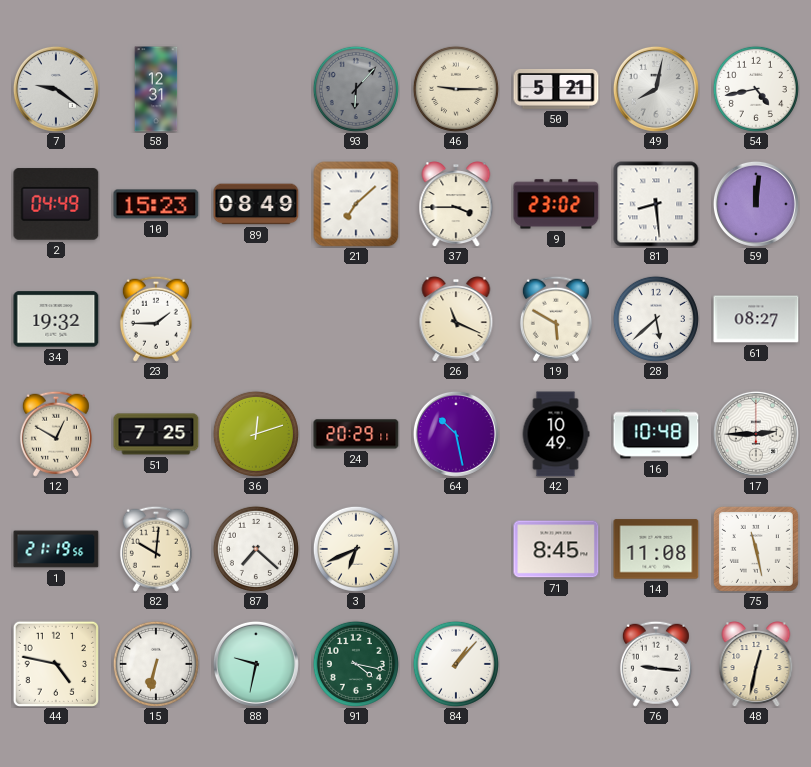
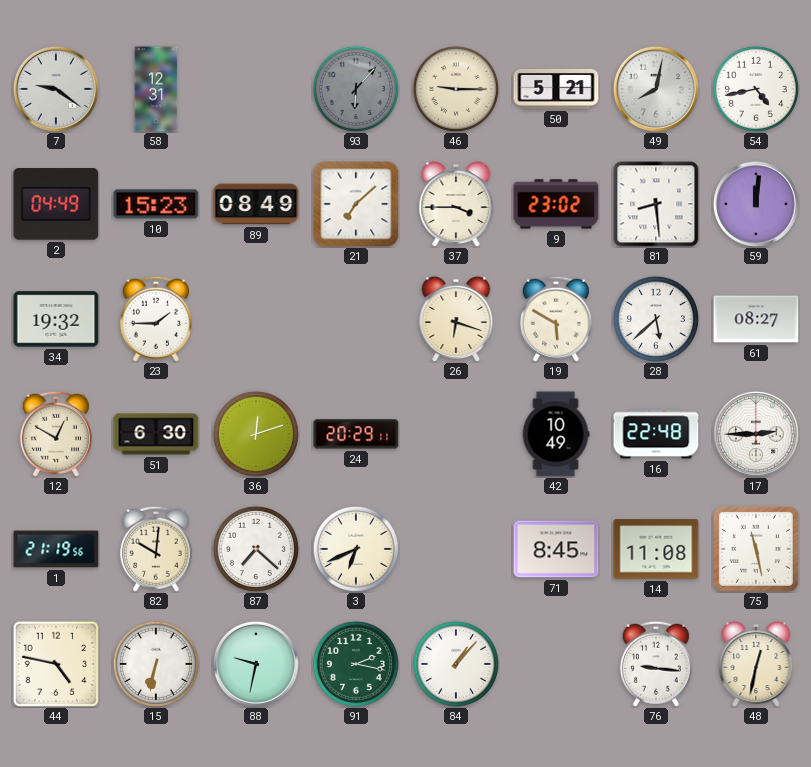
26: 11:19 -> 6:18 (456, 319)
51: 7:25 -> 6:30 (156, 434)
64: 10:28 -> none (456, 434)
16: 10:48 -> 22:48 (656, 434)
91: 4:17 -> 2:17 (356, 664)
